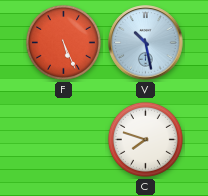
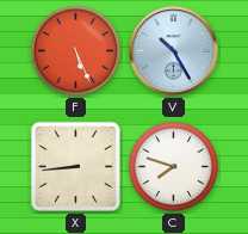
V: 10:28 -> 10:25 (174, 51)
X: none -> 8:44 (75, 166)
